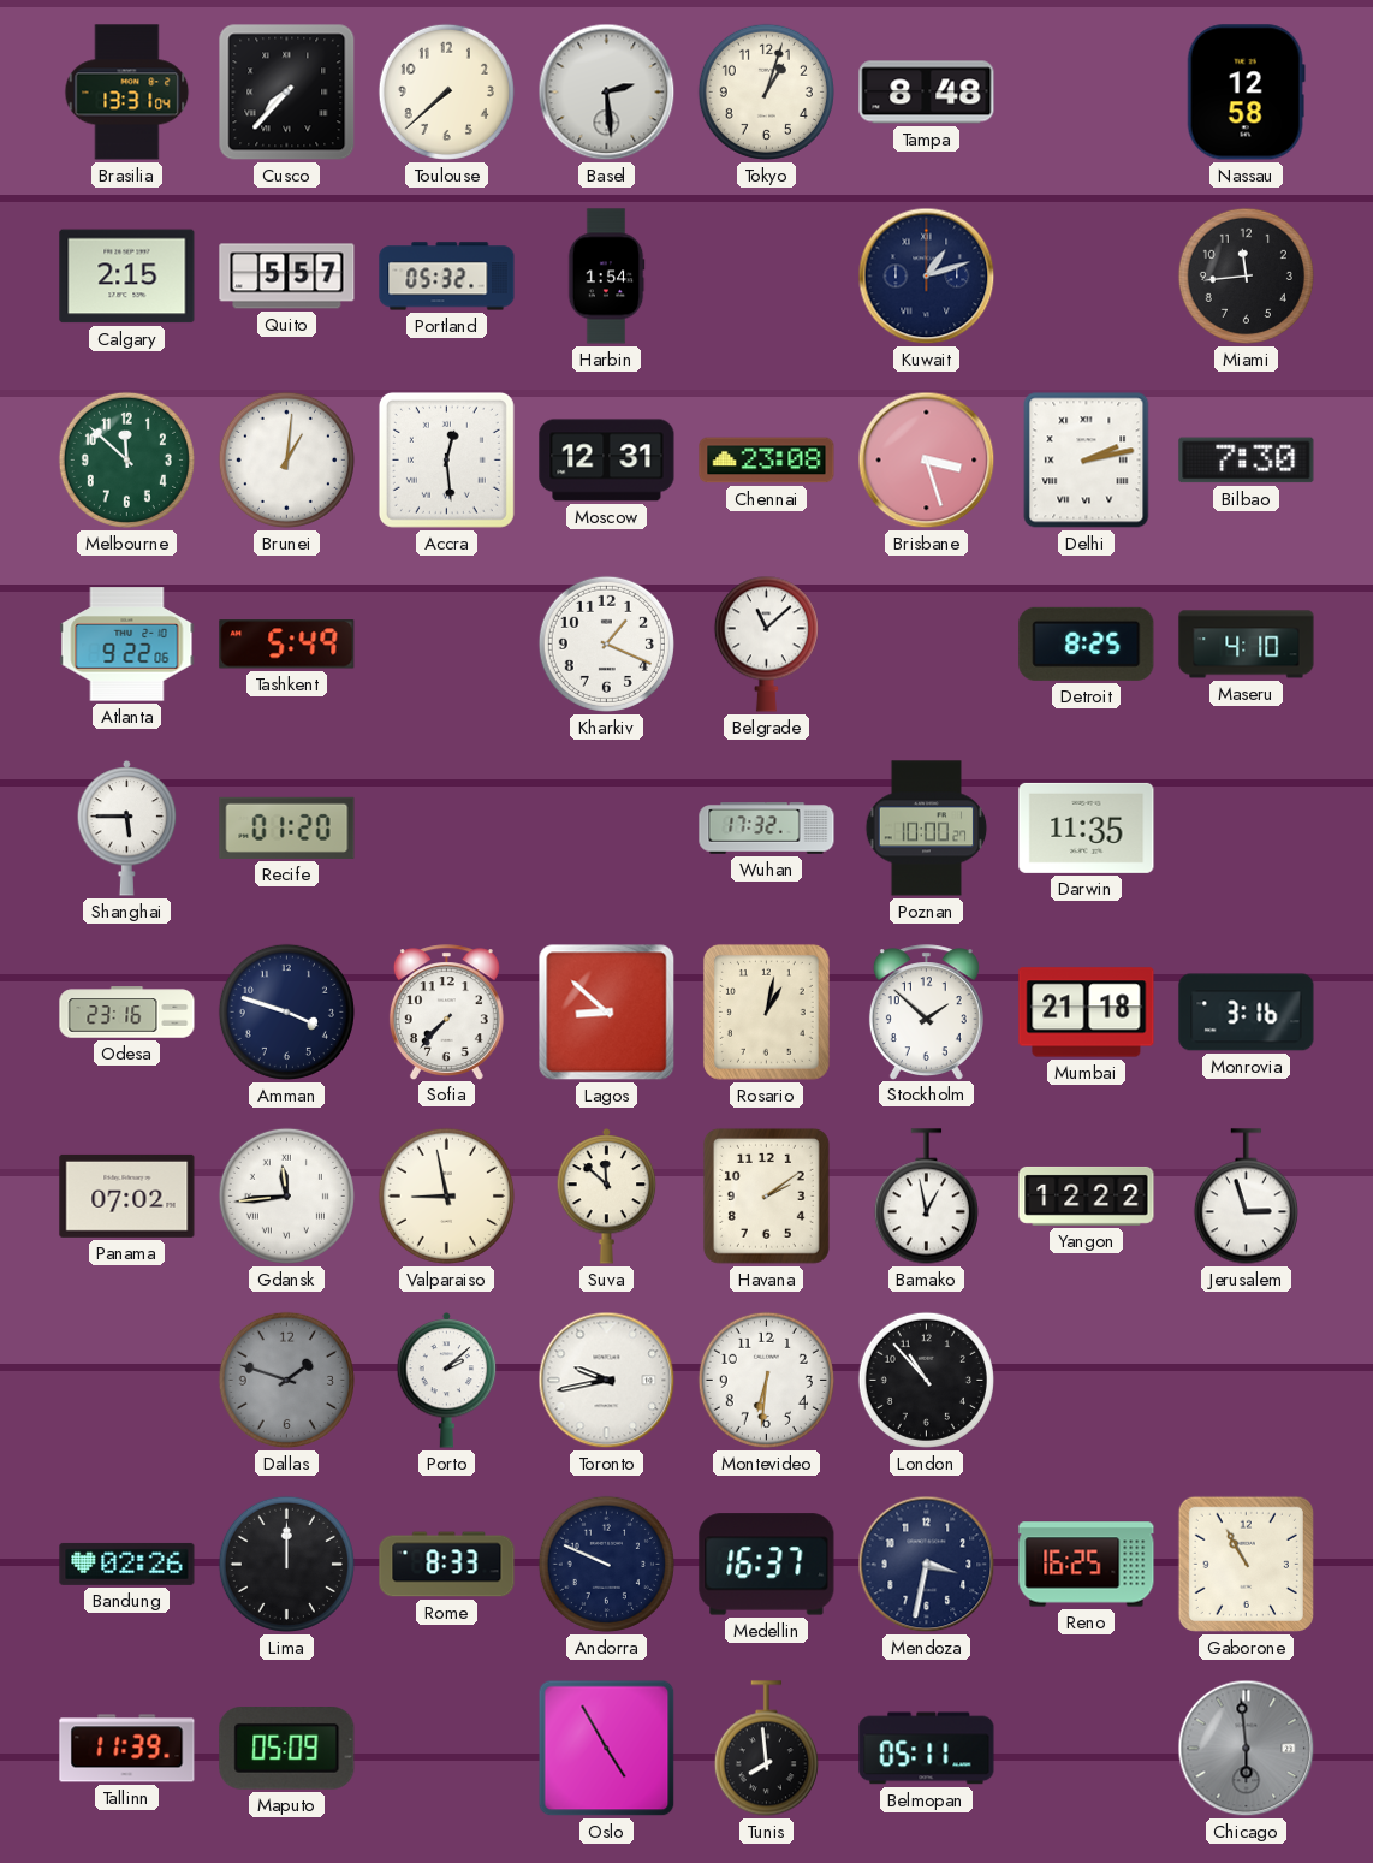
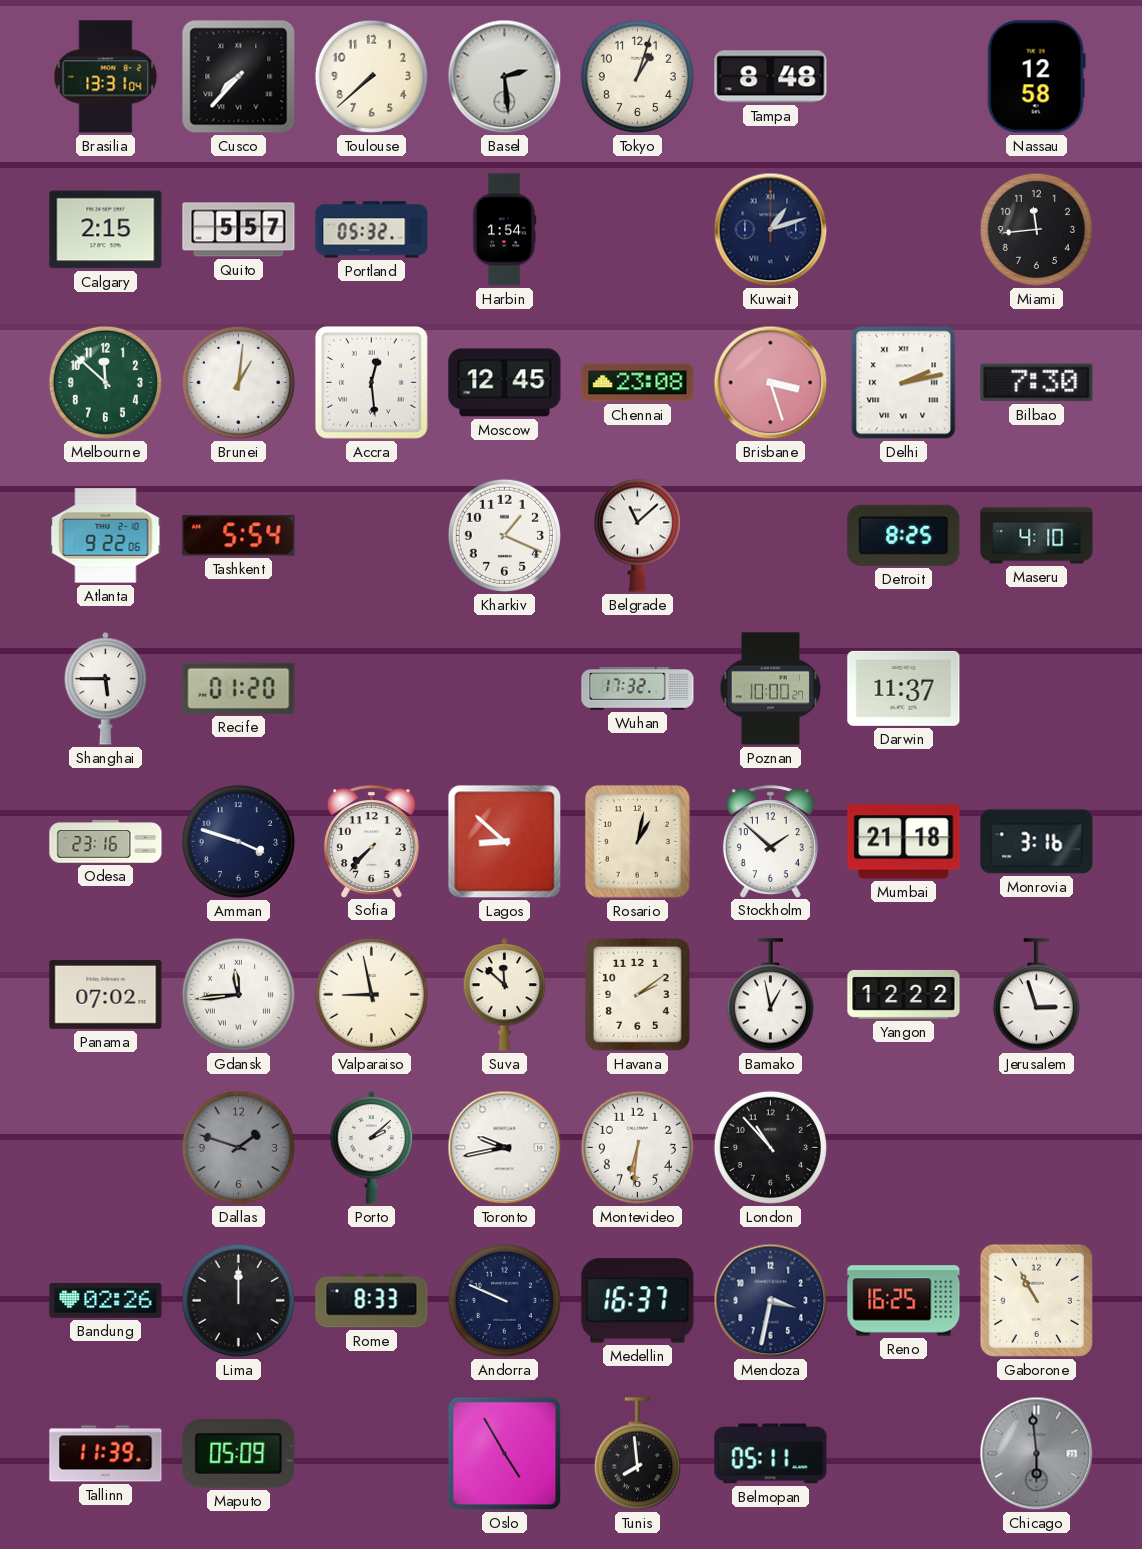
Moscow: 12:31 -> 12:45 (505, 383)
Tashkent: 5:49 -> 5:54 (239, 536)
Darwin: 11:35 -> 11:37 (904, 688)
